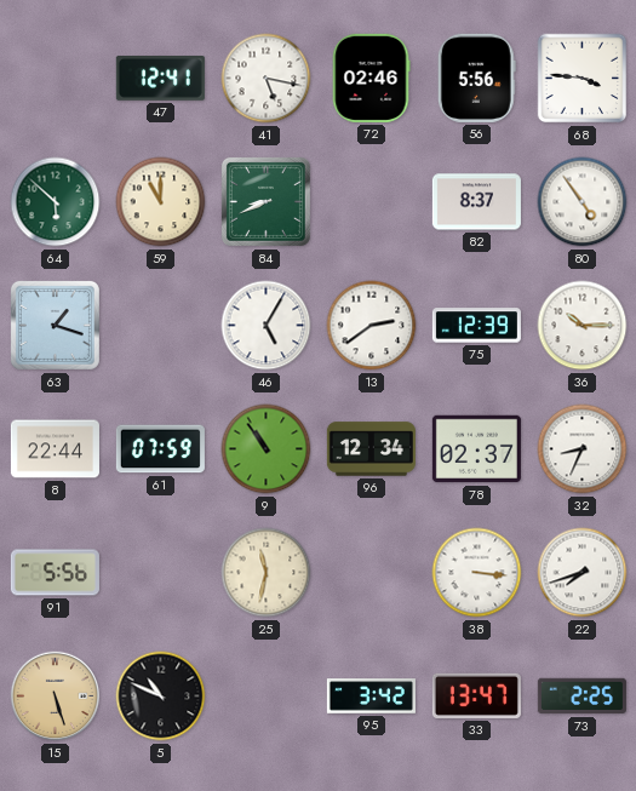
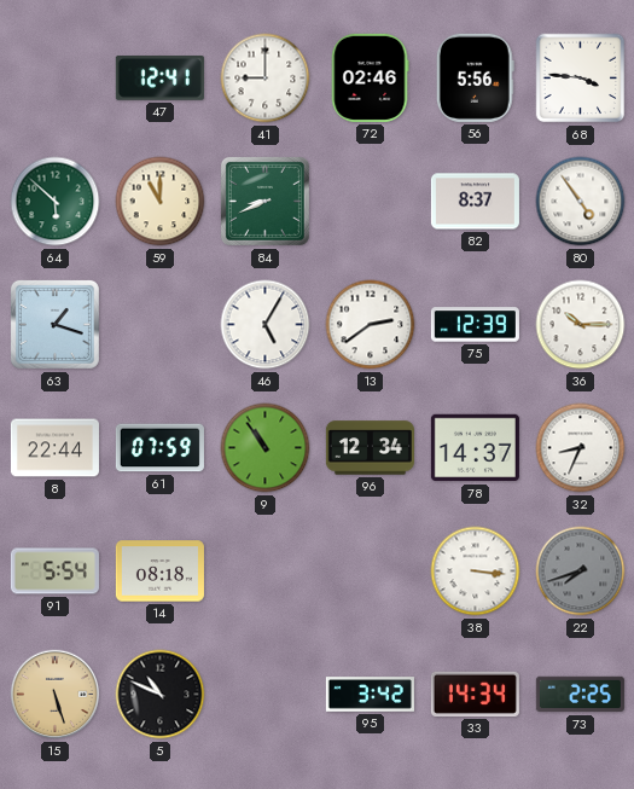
41: 5:17 -> 9:00 (266, 79)
78: 02:37 -> 14:37 (475, 448)
91: 5:56 -> 5:54 (54, 572)
14: none -> 08:18 (159, 572)
25: 11:32 -> none (267, 573)
22 dial: white -> grey (581, 572)
33: 13:47 -> 14:34 (475, 694)
